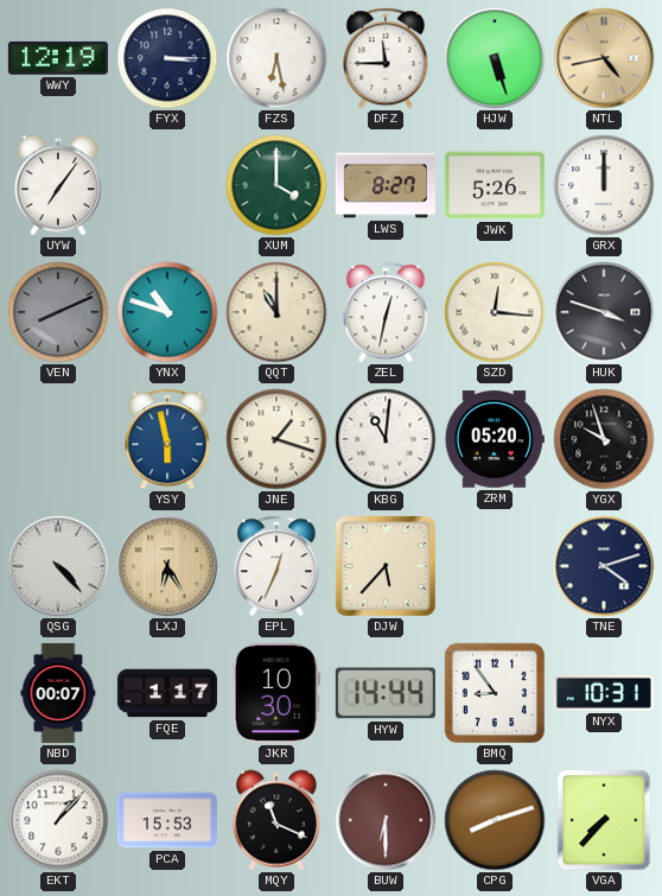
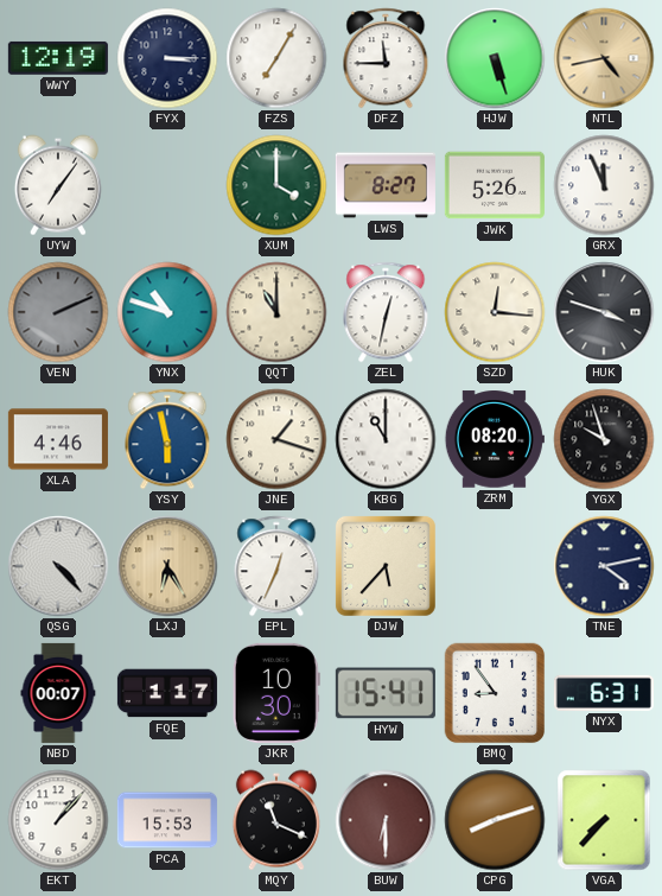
FZS: 6:28 -> 7:05 (276, 58)
GRX: 12:00 -> 11:56 (604, 185)
VEN: 8:11 -> 2:11 (58, 312)
XLA: none -> 4:46 (58, 439)
KBG: 11:01 -> 11:00 (386, 439)
ZRM: 05:20 -> 08:20 (495, 439)
TNE: 4:12 -> 4:13 (604, 566)
HYW: 14:44 -> 15:41 (386, 693)
NYX: 10:31 -> 6:31 (604, 693)
